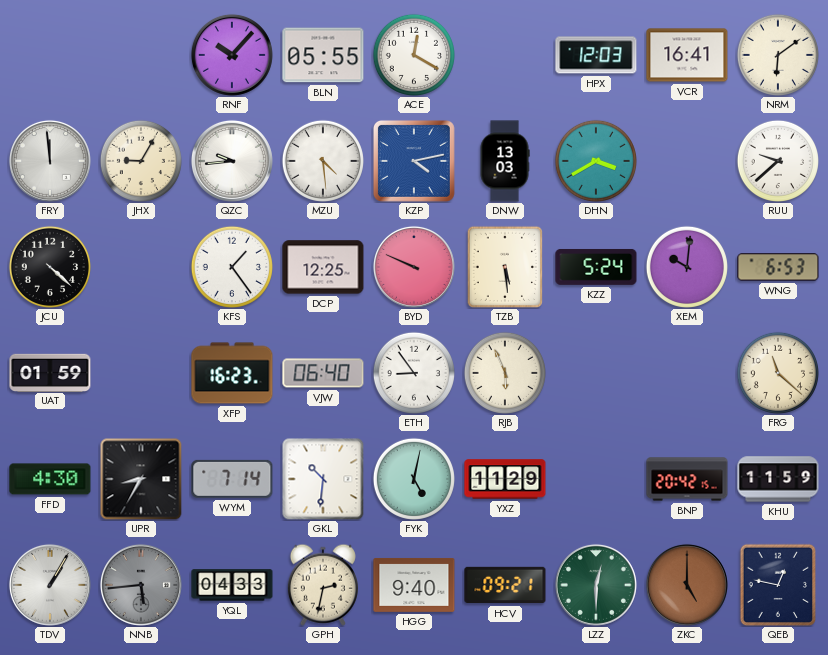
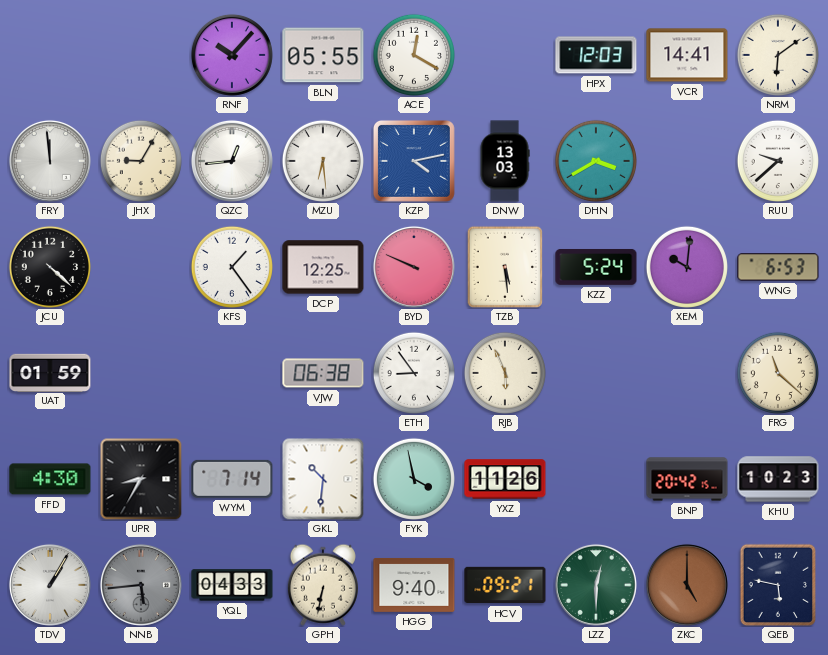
VCR: 16:41 -> 14:41 (687, 55)
QZC: 9:44 -> 12:44 (232, 161)
MZU: 4:29 -> 6:29 (323, 161)
XFP: 16:23 -> none (232, 373)
VJW: 06:40 -> 06:38 (323, 373)
FYK: 5:02 -> 3:58 (414, 479)
YXZ: 11:29 -> 11:26 (505, 479)
KHU: 11:59 -> 10:23 (778, 479)
GPH: 2:32 -> 6:32 (323, 585)
QEB: 12:47 -> 5:47 (777, 584)
